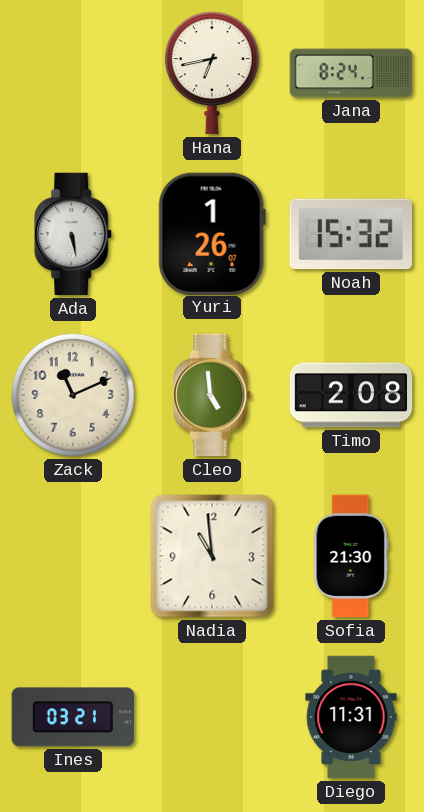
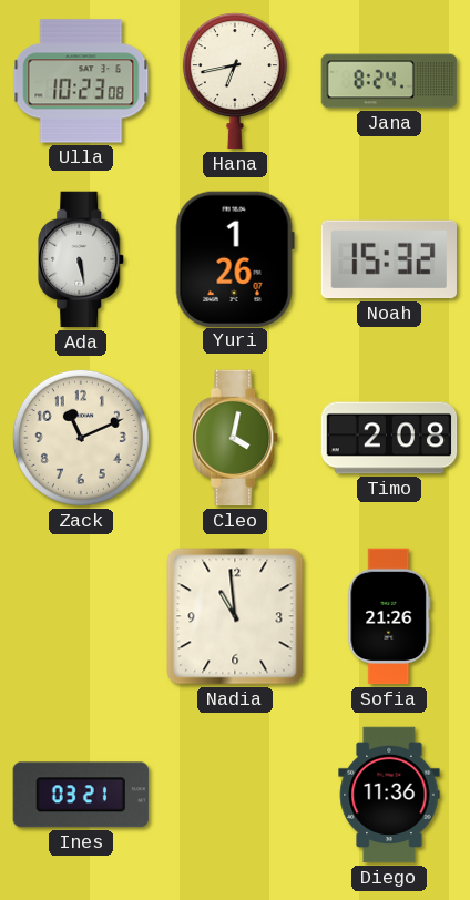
Ulla: none -> 10:23 (81, 81)
Cleo: 4:59 -> 4:02 (236, 438)
Sofia: 21:30 -> 21:26 (389, 616)
Diego: 11:31 -> 11:36 (389, 795)
